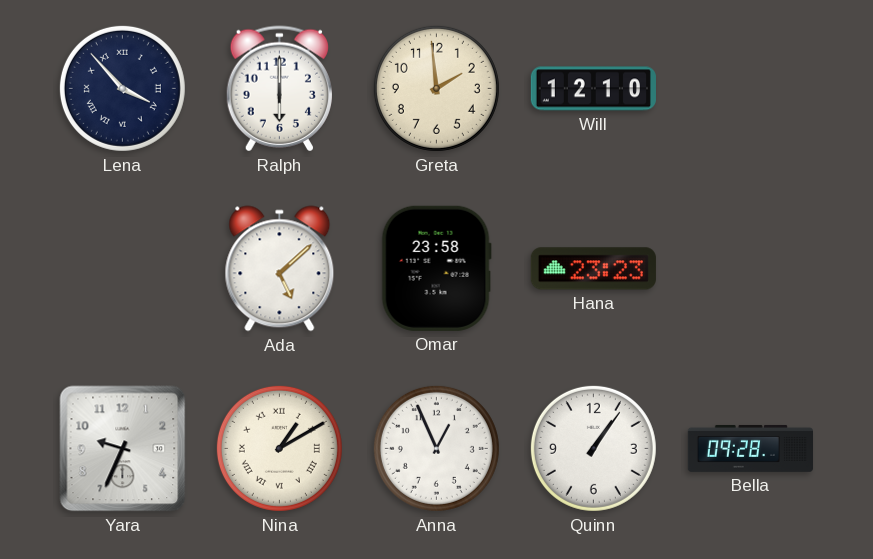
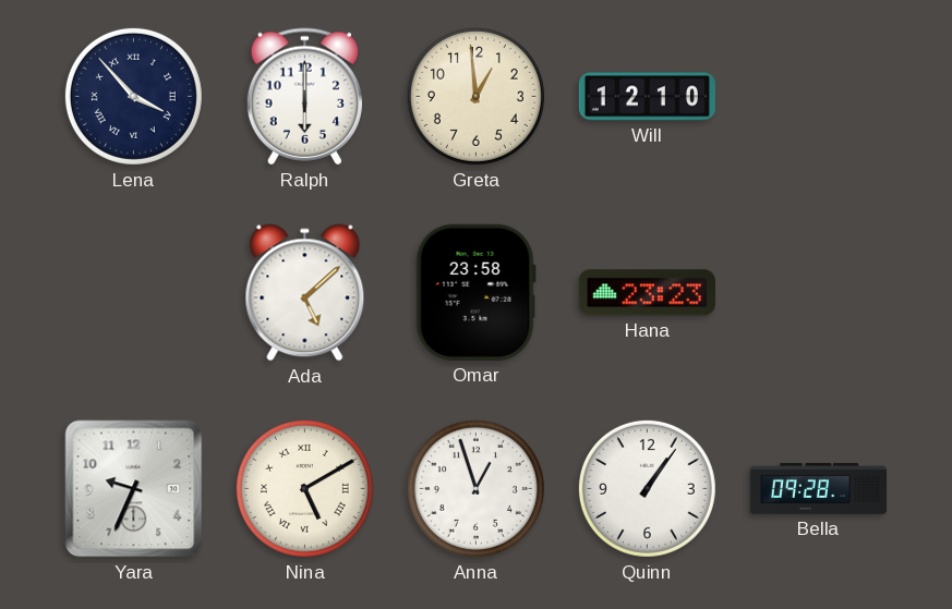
Greta: 1:59 -> 12:59 (475, 96)
Nina: 1:10 -> 5:10 (304, 488)
Anna: 12:56 -> 12:57 (475, 488)
